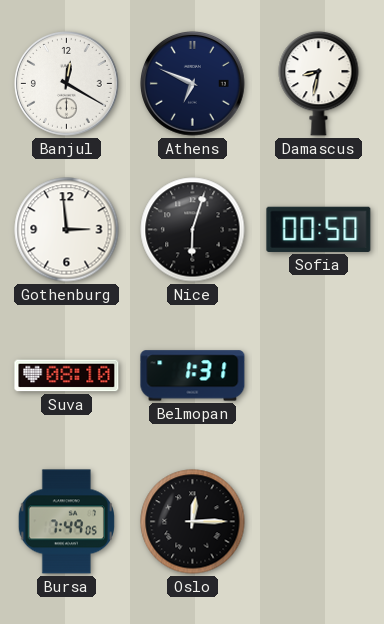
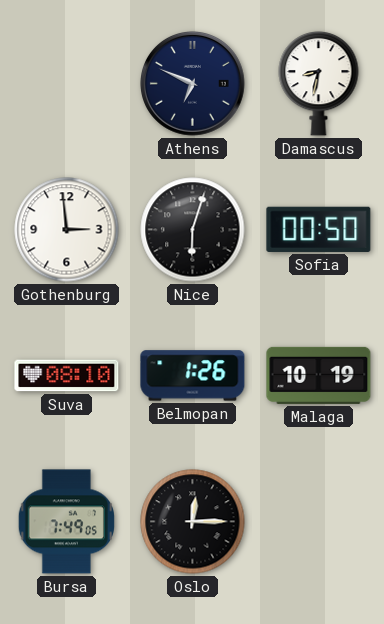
Banjul: 12:20 -> none (67, 84)
Belmopan: 1:31 -> 1:26 (193, 376)
Malaga: none -> 10:19 (319, 375)
